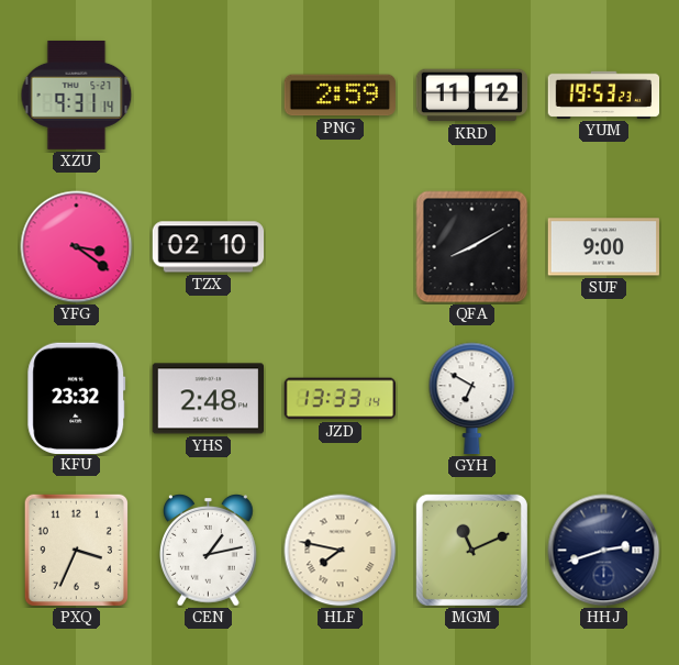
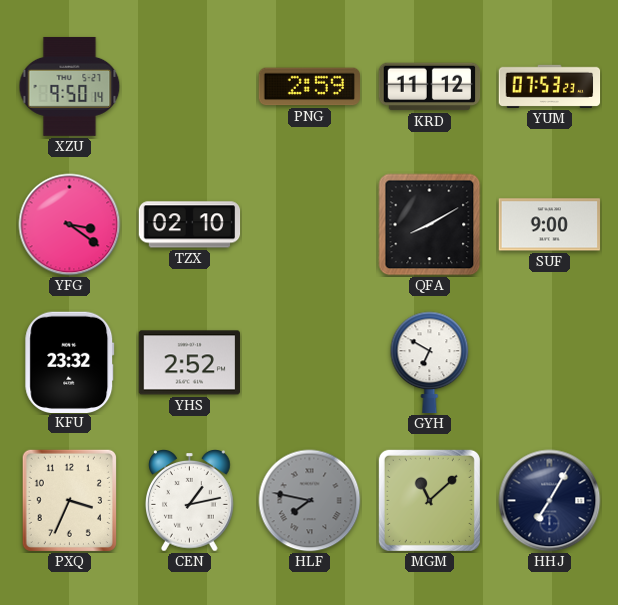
XZU: 9:31 -> 9:50 (70, 86)
YUM: 19:53 -> 07:53 (550, 86)
YHS: 2:48 -> 2:52 (190, 363)
JZD: 13:33 -> none (340, 399)
HLF dial: cream -> grey (310, 501)
MGM: 11:11 -> 11:08 (429, 500)
HHJ: 2:42 -> 7:05 (550, 501)
